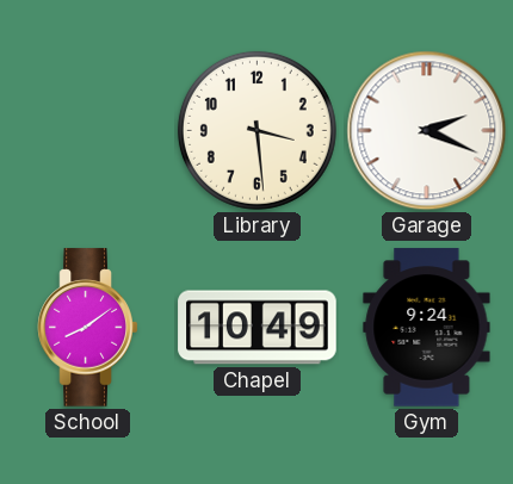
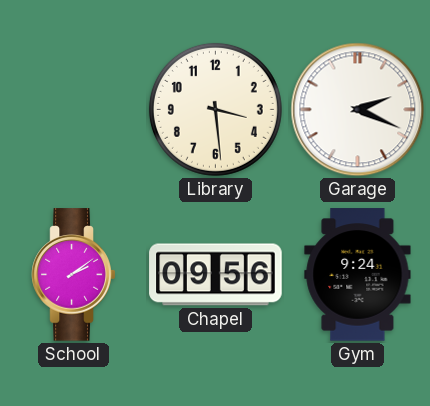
School: 8:09 -> 2:09 (74, 275)
Chapel: 10:49 -> 09:56 (216, 275)
